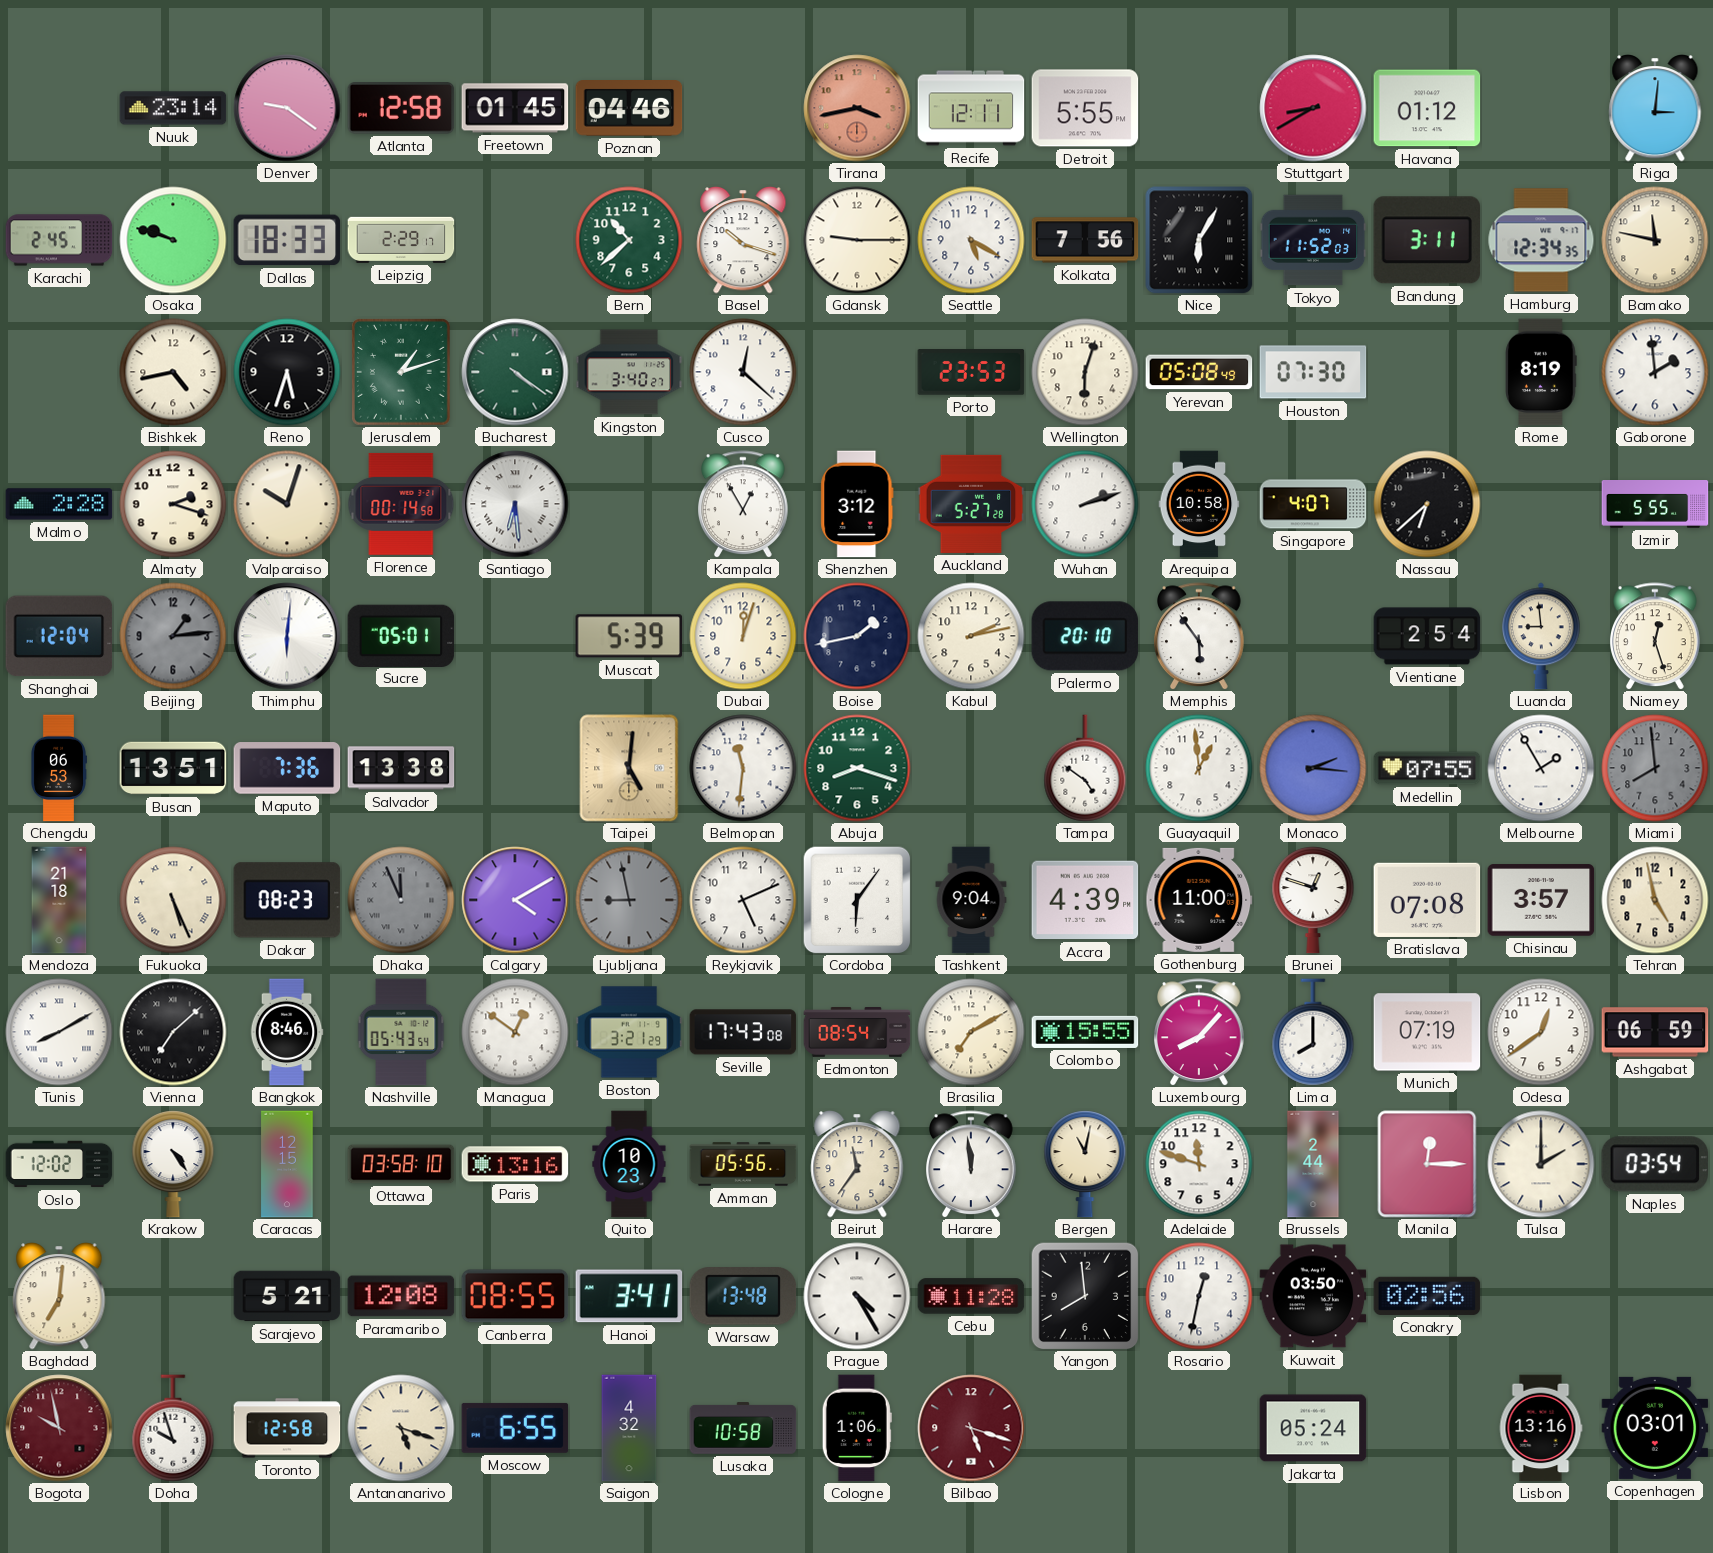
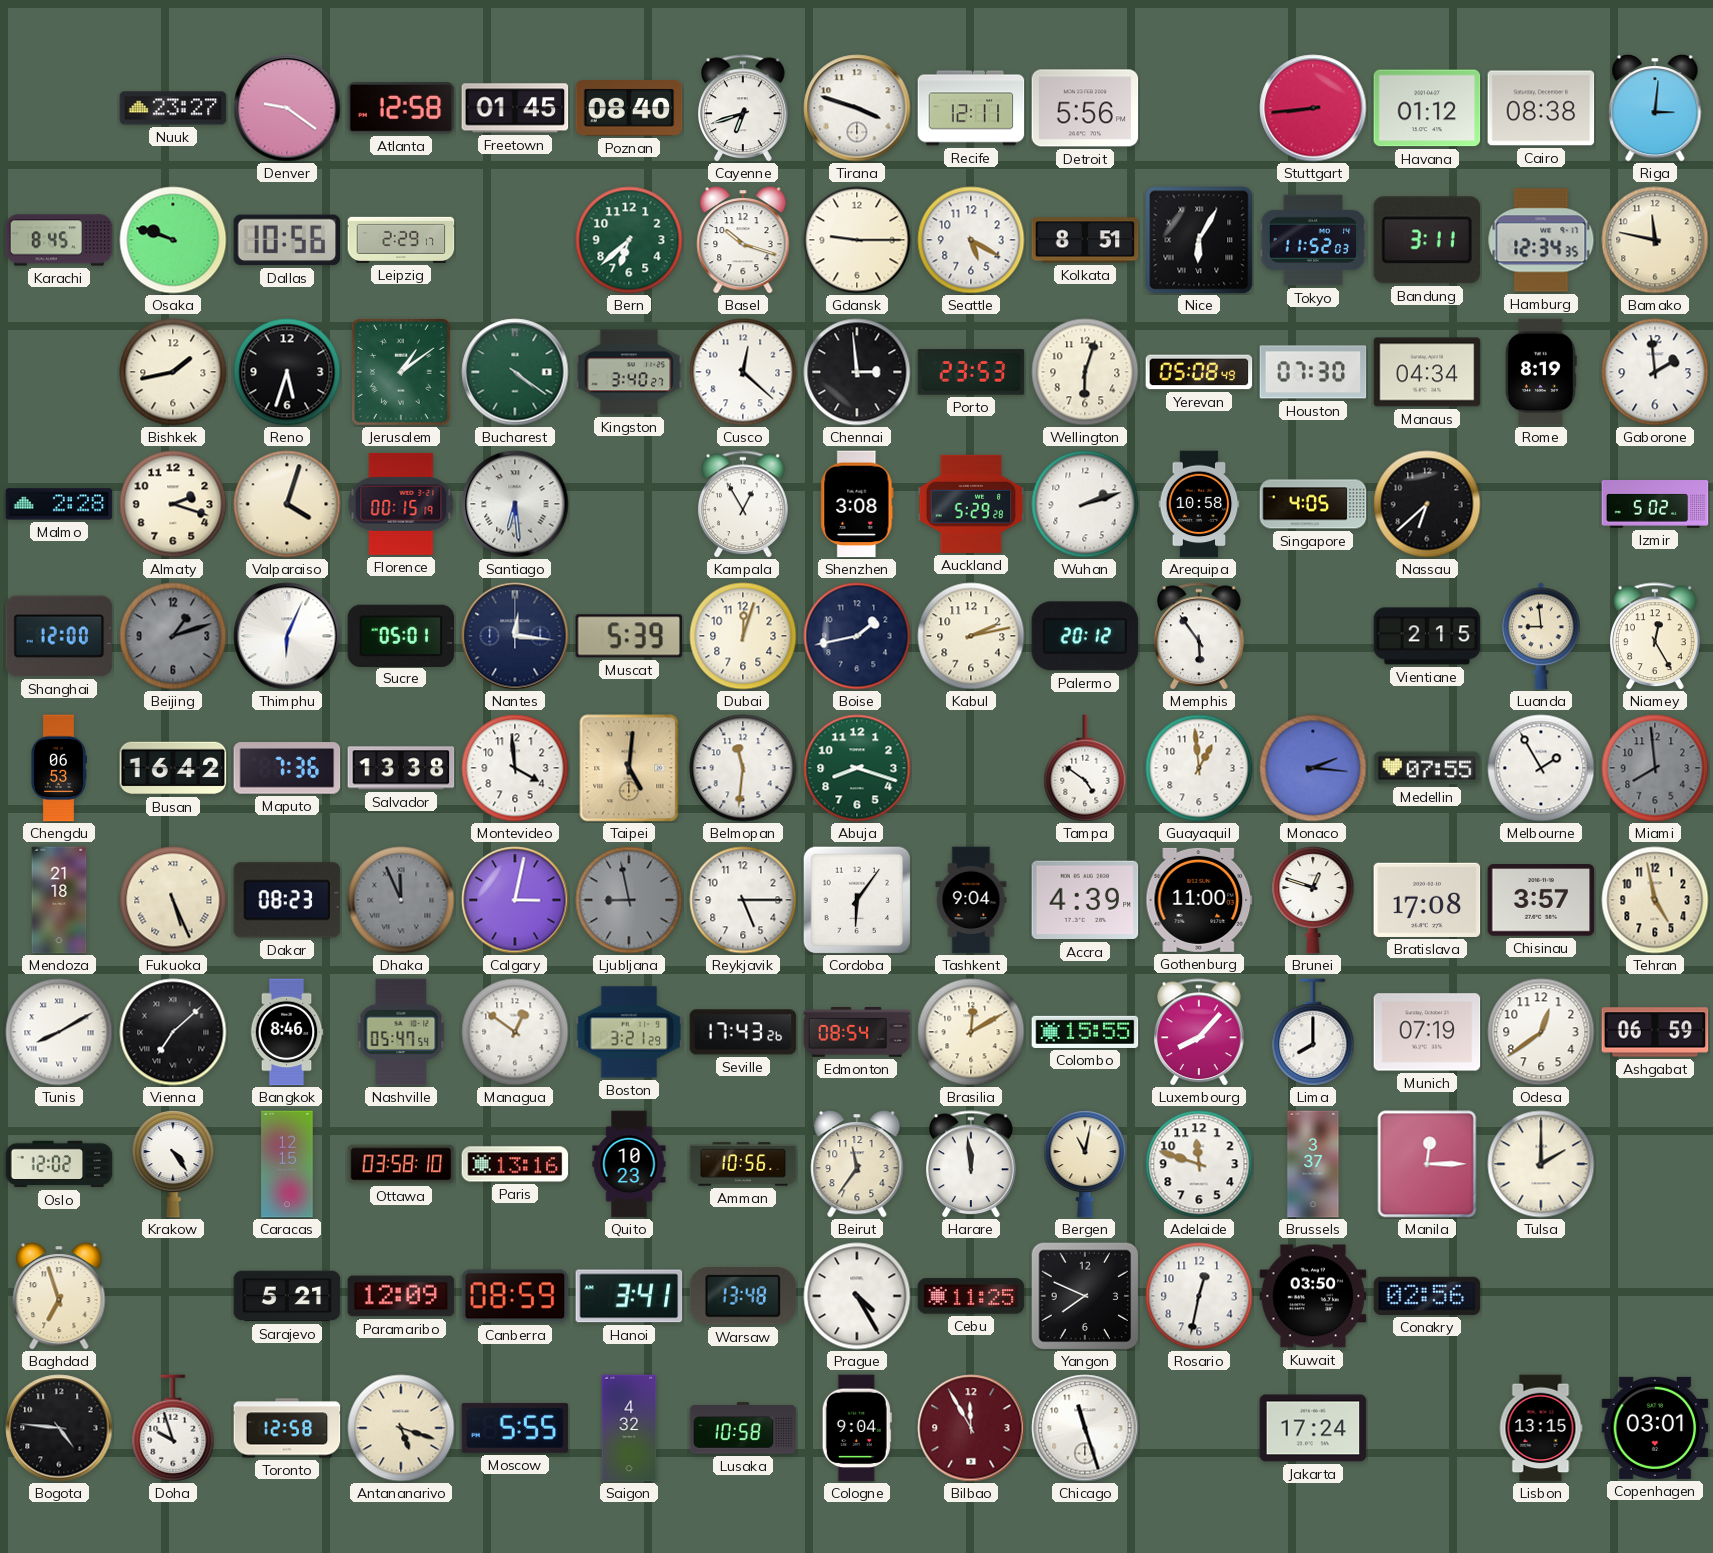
Nuuk: 23:14 -> 23:27 (173, 108)
Poznan: 04:46 -> 08:40 (629, 109)
Cayenne: none -> 6:42 (744, 108)
Tirana: 3:43 -> 3:48 (857, 108)
Tirana dial: salmon -> white (857, 108)
Detroit: 5:55 -> 5:56 (1085, 108)
Stuttgart: 8:40 -> 8:44 (1313, 108)
Cairo: none -> 08:38 (1541, 108)
Karachi: 2:45 -> 8:45 (59, 240)
Dallas: 18:33 -> 10:56 (287, 240)
Bern: 10:38 -> 6:38 (629, 240)
Kolkata: 7:56 -> 8:51 (1085, 240)
Bishkek: 4:43 -> 1:43 (173, 372)
Jerusalem: 1:12 -> 1:09 (402, 373)
Chennai: none -> 2:59 (857, 372)
Manaus: none -> 04:34 (1427, 372)
Valparaiso: 10:03 -> 4:03 (287, 504)
Florence: 00:14 -> 00:15 (401, 504)
Shenzhen: 3:12 -> 3:08 (857, 504)
Auckland: 5:27 -> 5:29 (971, 504)
Singapore: 4:07 -> 4:05 (1313, 504)
Izmir: 5:55 -> 5:02 (1655, 505)
Shanghai: 12:04 -> 12:00 (59, 636)
Beijing: 1:14 -> 1:12 (173, 636)
Thimphu: 6:01 -> 6:04 (287, 636)
Nantes: none -> 12:16 (515, 636)
Palermo: 20:10 -> 20:12 (1085, 636)
Vientiane: 2:54 -> 2:15 (1427, 636)
Niamey: 12:27 -> 12:25 (1656, 636)
Busan: 13:51 -> 16:42 (173, 768)
Montevideo: none -> 3:59 (515, 768)
Calgary: 4:10 -> 3:02 (515, 900)
Reykjavik: 5:11 -> 5:15 (743, 900)
Bratislava: 07:08 -> 17:08 (1427, 900)
Nashville: 05:43 -> 05:47 (401, 1032)
Seville: 17:43:08 -> 17:43:26 (743, 1032)
Brasilia: 7:10 -> 12:10 (971, 1032)
Amman: 05:56 -> 10:56 (743, 1164)
Brussels: 2:44 -> 3:37 (1313, 1164)
Naples: 03:54 -> none (1654, 1164)
Baghdad: 7:01 -> 6:57 (59, 1297)
Paramaribo: 12:08 -> 12:09 (401, 1296)
Canberra: 08:55 -> 08:59 (515, 1296)
Cebu: 11:28 -> 11:25 (971, 1296)
Yangon: 7:59 -> 7:49 (1085, 1296)
Bogota: 9:58 -> 4:46 (59, 1428)
Bogota dial: burgundy -> black (59, 1428)
Moscow: 6:55 -> 5:55 (515, 1428)
Cologne: 1:06 -> 9:04 (857, 1428)
Bilbao: 5:18 -> 11:55 (971, 1428)
Chicago: none -> 11:27 (1085, 1428)
Jakarta: 05:24 -> 17:24 (1313, 1428)
Lisbon: 13:16 -> 13:15 (1541, 1428)
